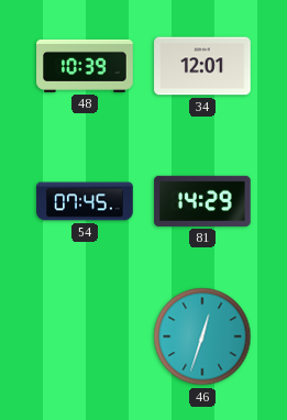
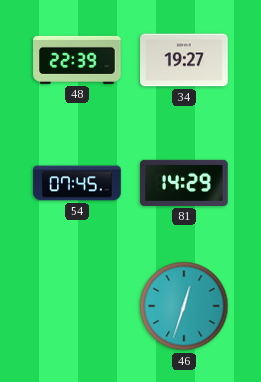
48: 10:39 -> 22:39 (77, 60)
34: 12:01 -> 19:27 (184, 60)
